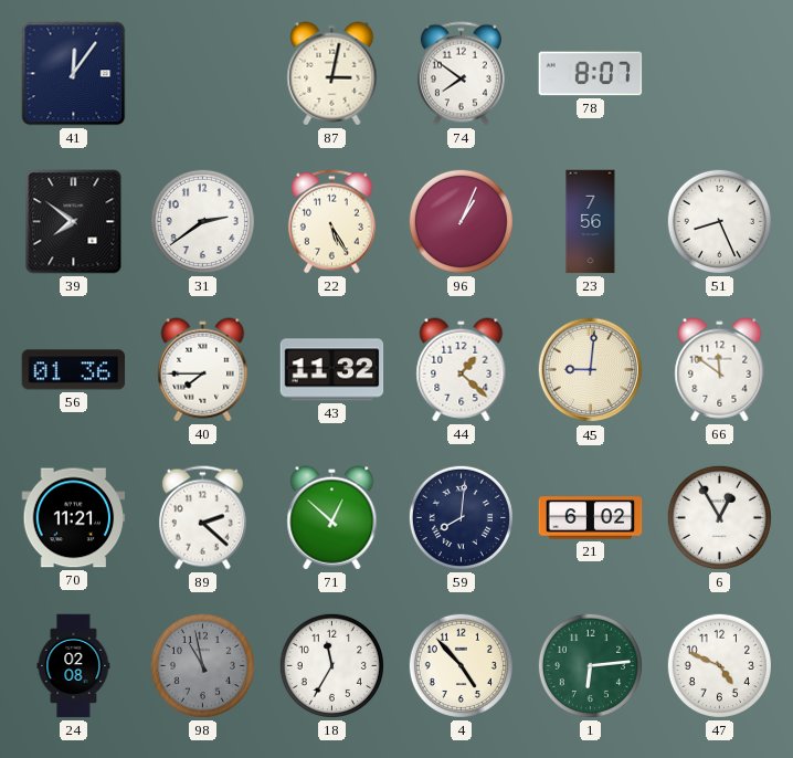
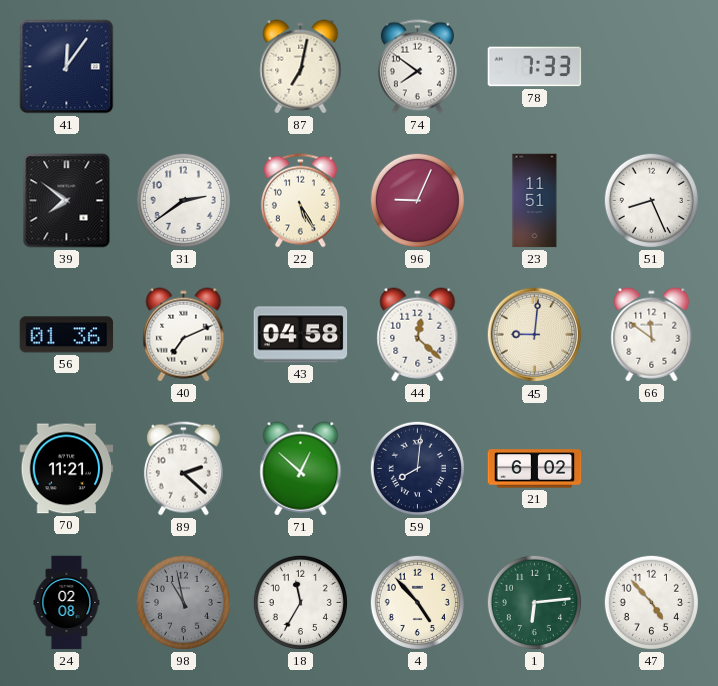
87: 3:02 -> 7:02 (301, 67)
78: 8:07 -> 7:33 (535, 67)
96: 1:04 -> 9:04 (417, 200)
23: 7:56 -> 11:51 (535, 201)
40: 7:45 -> 7:11 (184, 335)
43: 11:32 -> 04:58 (301, 335)
44: 1:22 -> 12:22 (418, 335)
6: 12:55 -> none (719, 517)
47: 4:49 -> 4:53 (651, 602)
